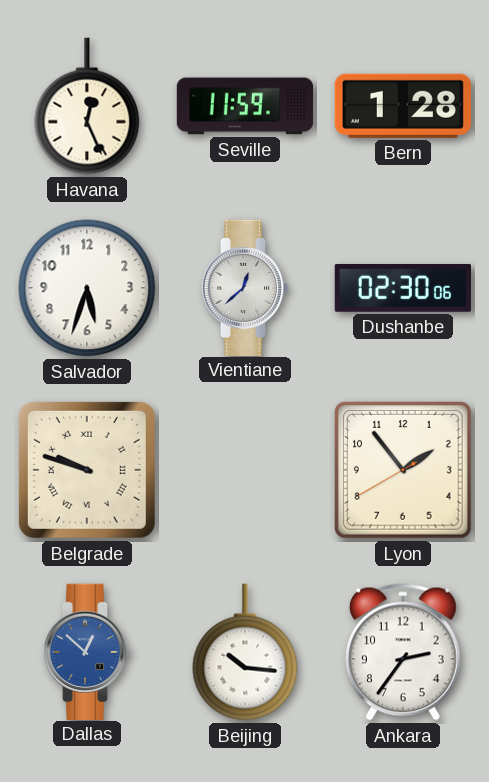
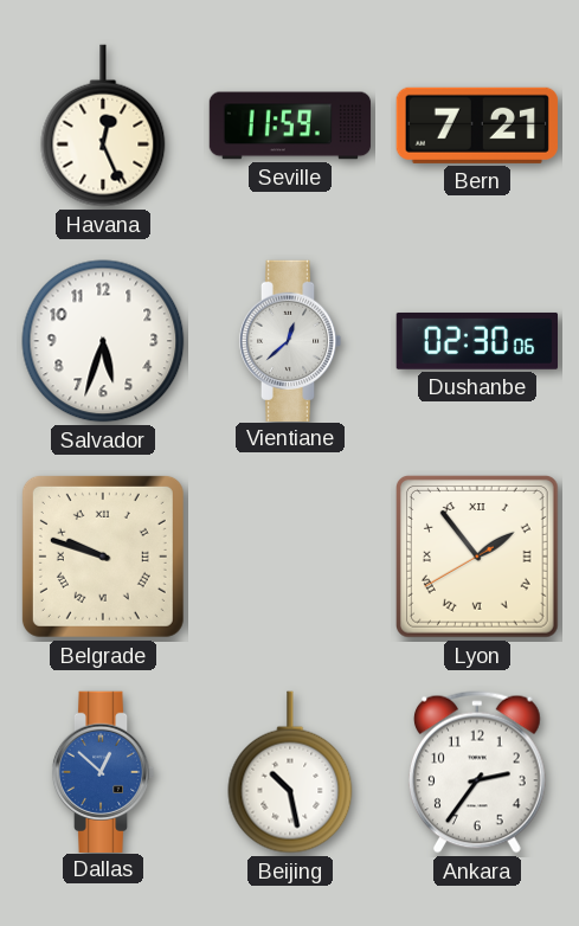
Bern: 1:28 -> 7:21 (477, 126)
Lyon numerals: Arabic -> Roman (477, 557)
Beijing: 10:16 -> 10:28 (290, 772)
